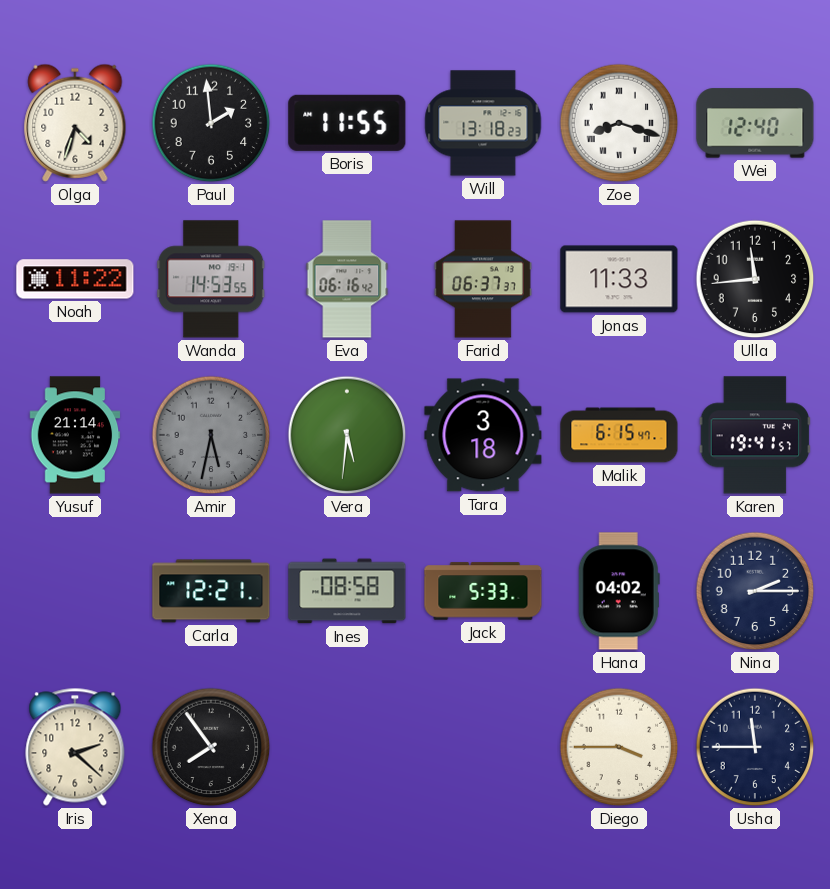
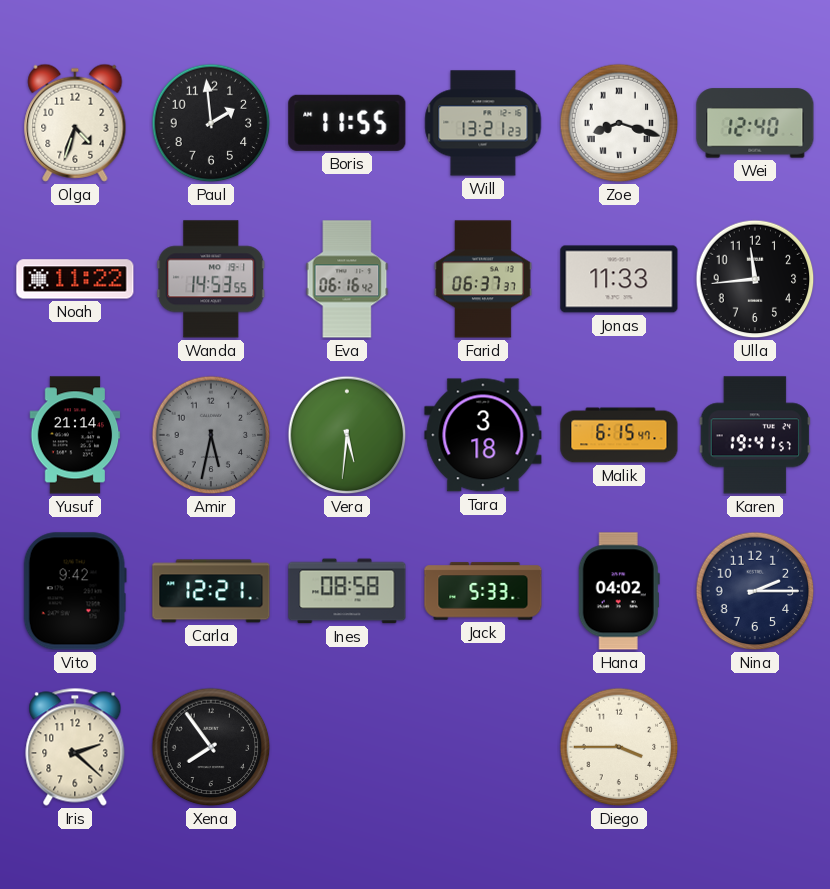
Will: 13:18 -> 13:21 (483, 123)
Vito: none -> 9:42 (75, 591)
Usha: 11:45 -> none (755, 747)
